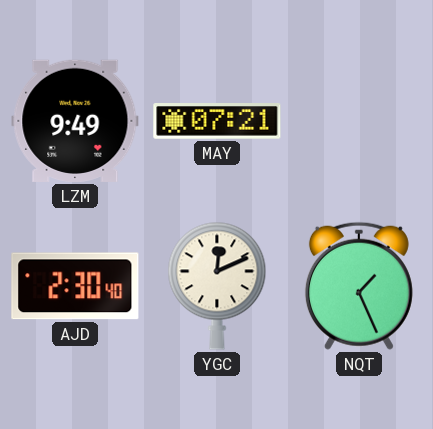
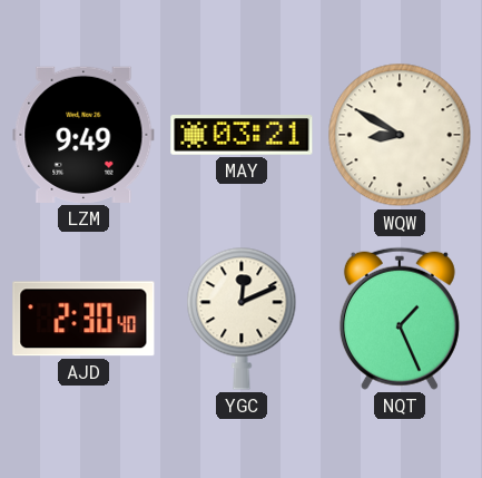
MAY: 07:21 -> 03:21 (242, 136)
WQW: none -> 8:50 (400, 135)
